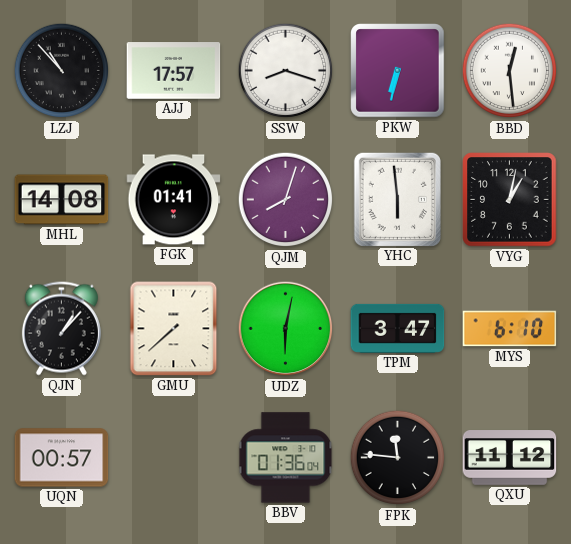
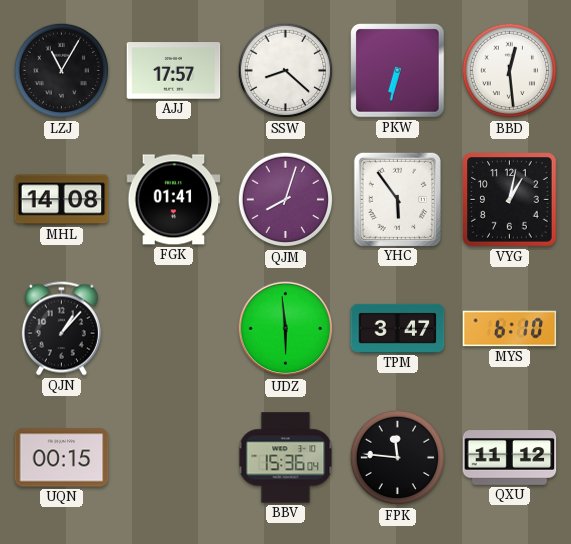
LZJ: 10:53 -> 11:05 (62, 71)
SSW: 8:18 -> 8:22 (286, 71)
YHC: 5:59 -> 5:54 (397, 199)
GMU: 7:38 -> none (174, 329)
UDZ: 6:02 -> 5:59 (286, 329)
UQN: 00:57 -> 00:15 (62, 458)
BBV: 01:36 -> 15:36 (286, 458)
